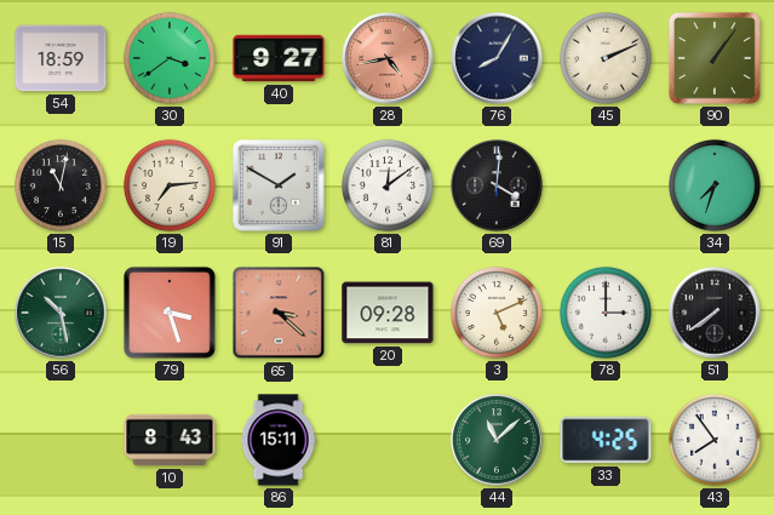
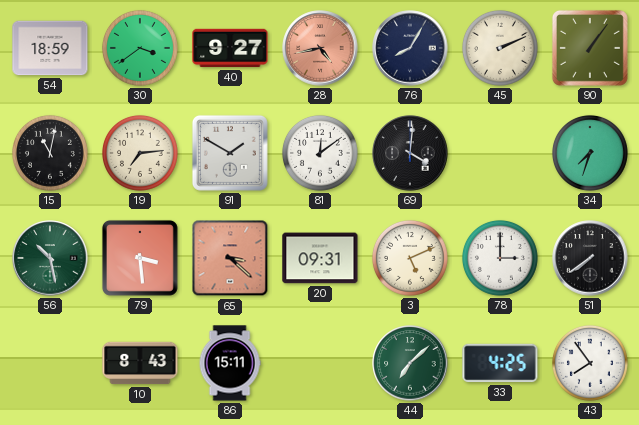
79: 3:27 -> 3:29 (140, 258)
20: 09:28 -> 09:31 (320, 258)
44: 11:08 -> 7:08 (410, 363)
